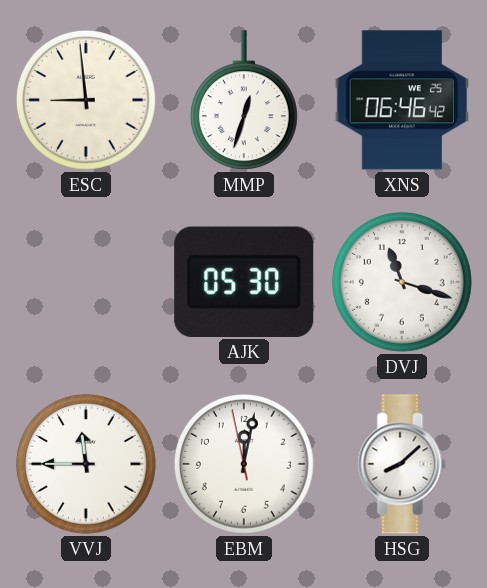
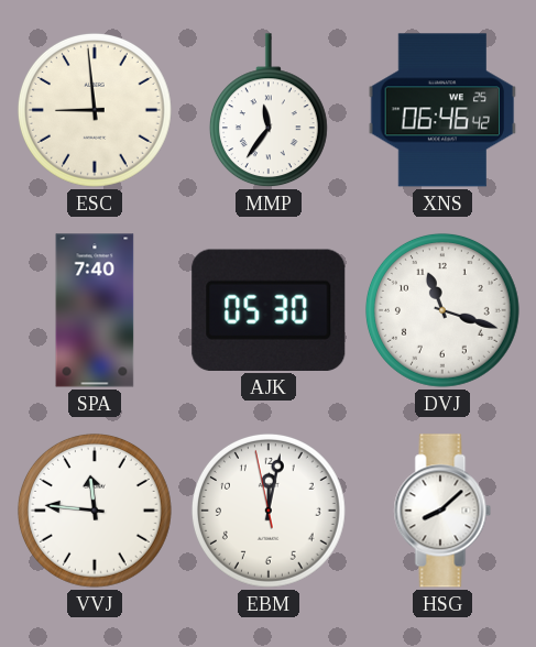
MMP: 12:33 -> 11:36 (269, 111)
SPA: none -> 7:40 (95, 310)
VVJ: 11:45 -> 11:46 (95, 511)
